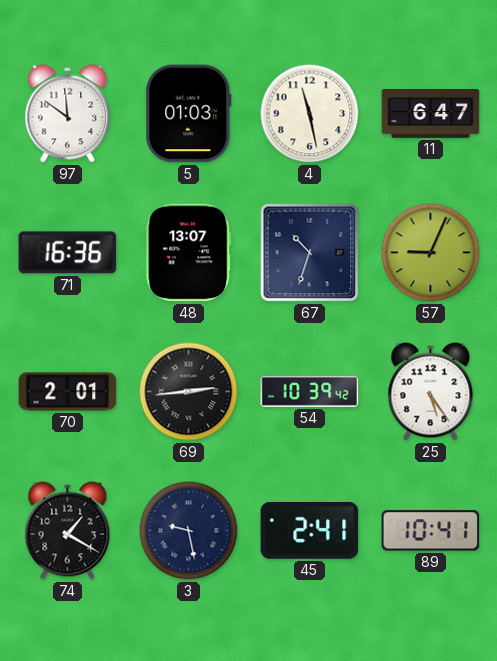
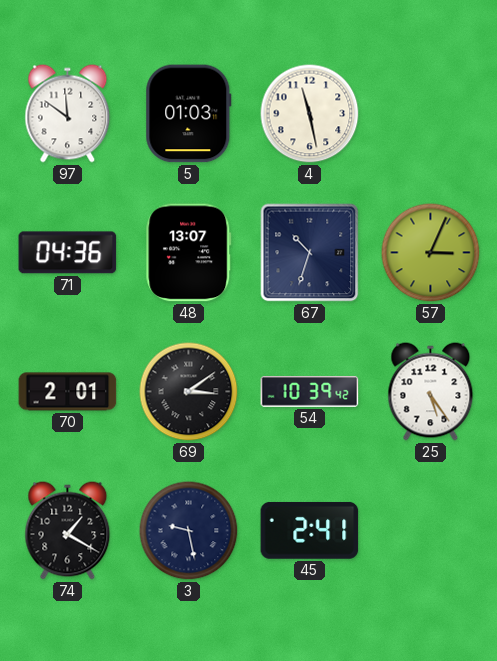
11: 6:47 -> none (431, 114)
71: 16:36 -> 04:36 (68, 253)
57: 9:04 -> 3:04 (431, 253)
69: 2:44 -> 3:09 (189, 392)
89: 10:41 -> none (431, 531)
